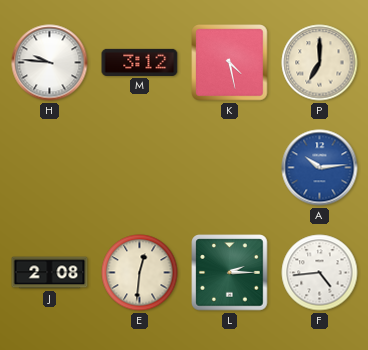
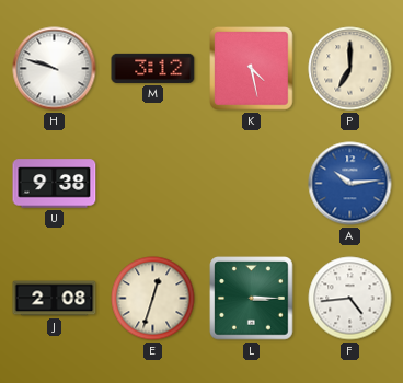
H: 9:46 -> 9:48 (55, 69)
U: none -> 9:38 (55, 184)
E: 12:31 -> 12:33 (153, 299)
L: 2:15 -> 3:15 (252, 299)
